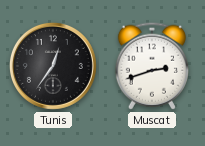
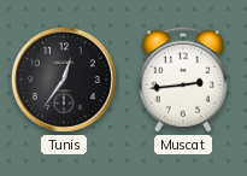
Muscat: 2:42 -> 2:44 (183, 80)
